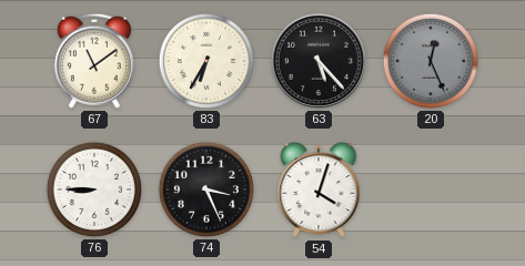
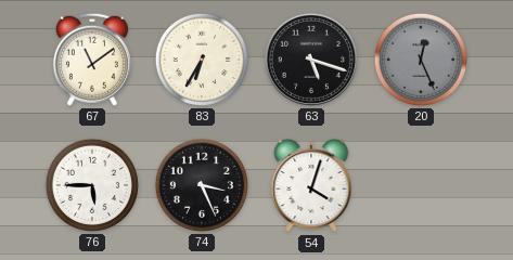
63: 5:23 -> 5:18 (311, 60)
76: 8:45 -> 5:45 (92, 185)
